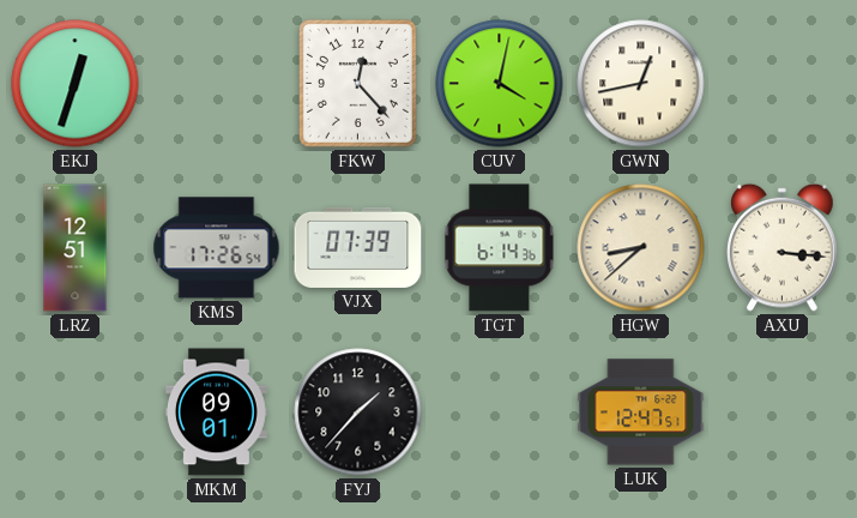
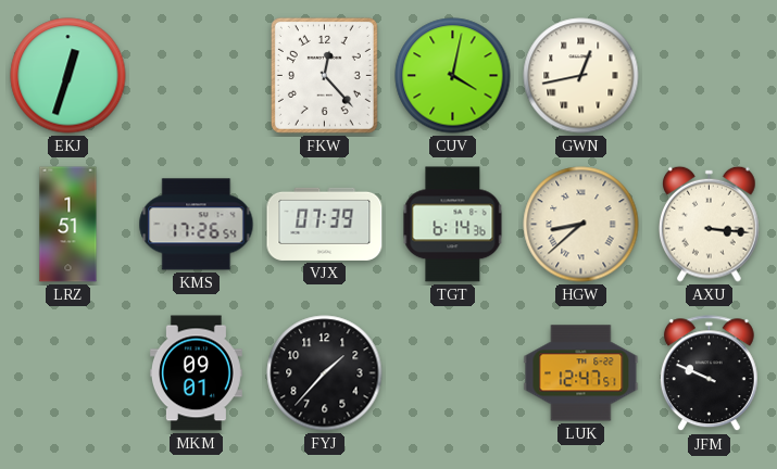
LRZ: 12:51 -> 1:51 (68, 225)
JFM: none -> 9:49 (709, 373)
